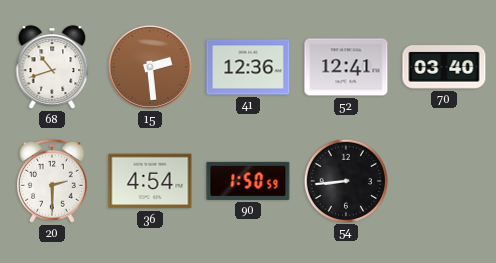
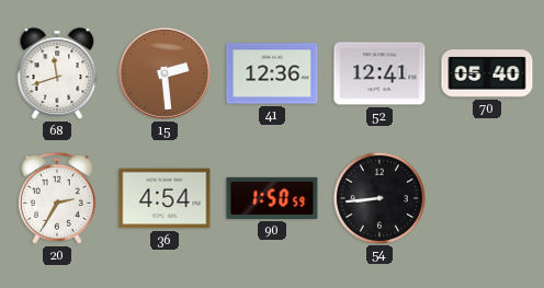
68: 10:42 -> 11:42 (57, 73)
70: 03:40 -> 05:40 (487, 73)
20: 2:30 -> 2:35 (58, 198)
